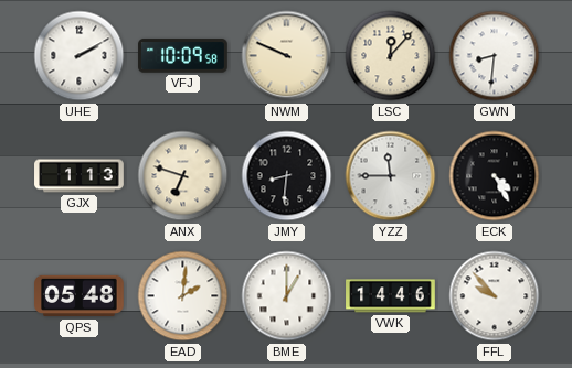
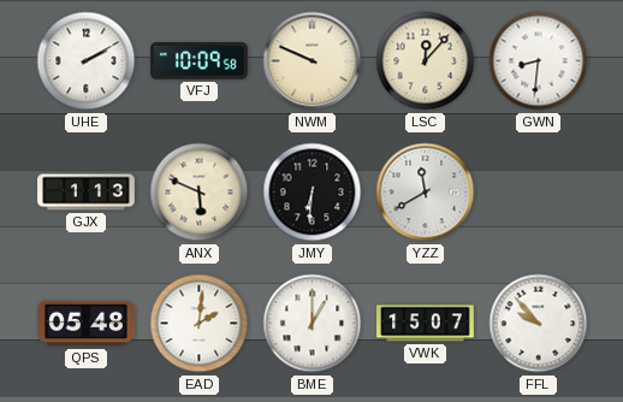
ANX: 6:48 -> 5:49 (200, 193)
JMY: 8:31 -> 6:31 (313, 193)
YZZ: 11:45 -> 11:40 (426, 193)
ECK: 4:25 -> none (495, 176)
VWK: 14:46 -> 15:07 (426, 324)
